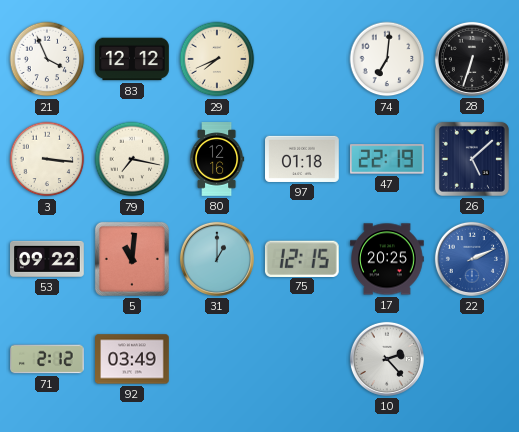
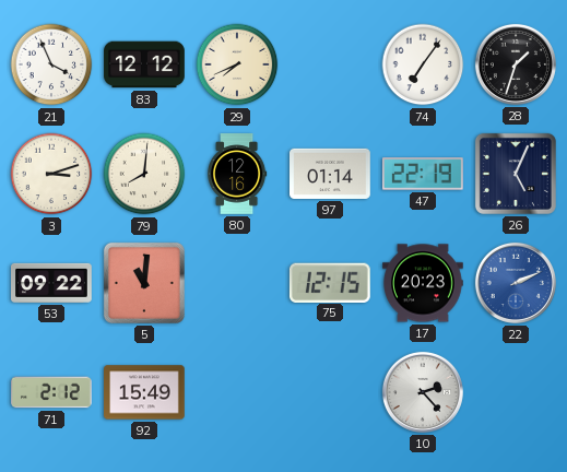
74: 7:01 -> 7:06 (423, 64)
28: 6:33 -> 1:33 (516, 64)
3: 3:16 -> 3:12 (51, 174)
79: 7:17 -> 8:01 (144, 174)
97: 01:18 -> 01:14 (331, 174)
26: 5:08 -> 5:04 (516, 174)
31: 1:00 -> none (217, 259)
17: 20:25 -> 20:23 (423, 283)
92: 03:49 -> 15:49 (144, 392)
